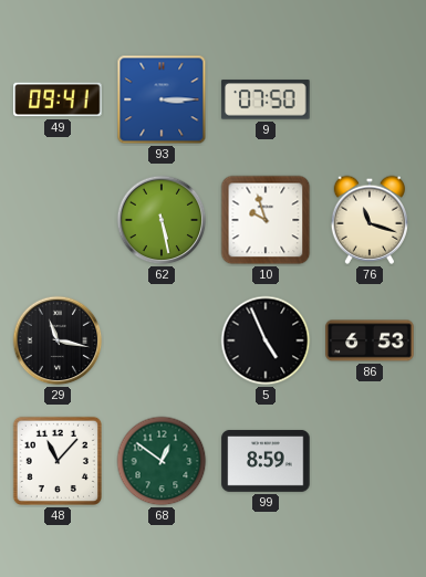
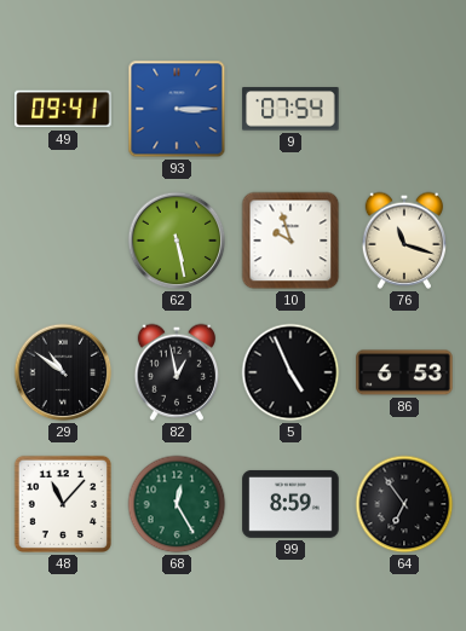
9: 07:50 -> 07:54 (290, 109)
29: 11:17 -> 10:51 (63, 372)
82: none -> 12:58 (176, 372)
68: 12:51 -> 12:25 (177, 504)
64: none -> 6:54 (404, 504)
